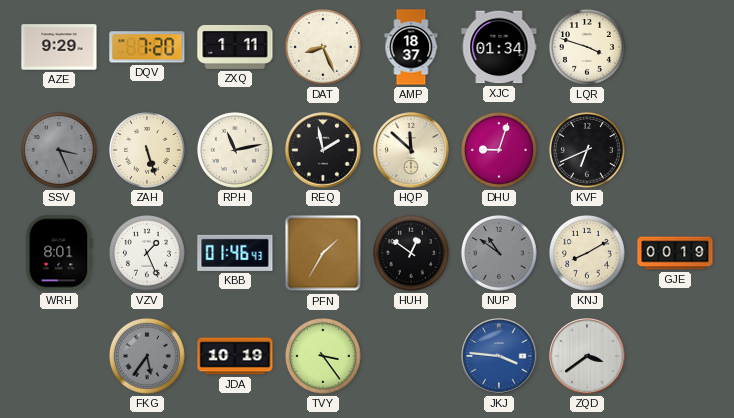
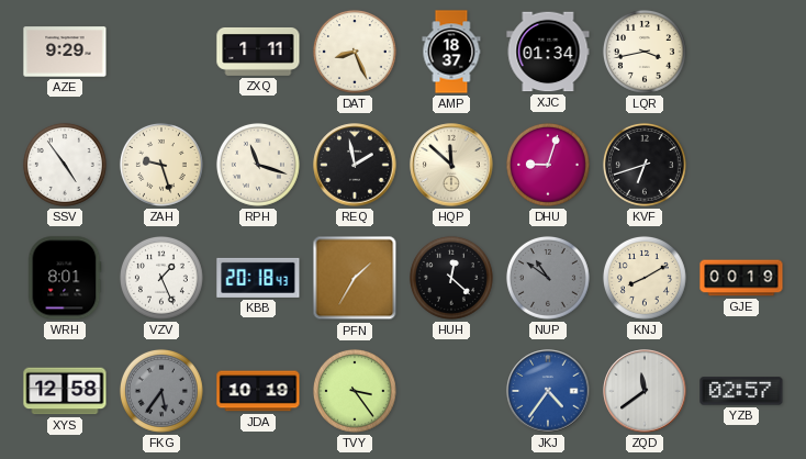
DQV: 7:20 -> none (147, 47)
LQR: 3:48 -> 3:43 (645, 52)
SSV: 3:26 -> 4:54 (65, 165)
SSV dial: grey -> white (65, 165)
ZAH: 5:27 -> 9:27 (161, 165)
RPH: 11:13 -> 11:18 (258, 165)
KVF: 6:41 -> 6:42 (645, 165)
KBB: 01:46 -> 20:18 (258, 278)
HUH: 12:51 -> 12:22 (451, 278)
XYS: none -> 12:58 (65, 391)
JKJ: 3:46 -> 4:36 (548, 391)
ZQD: 3:39 -> 11:39 (645, 391)
YZB: none -> 02:57 (741, 391)
